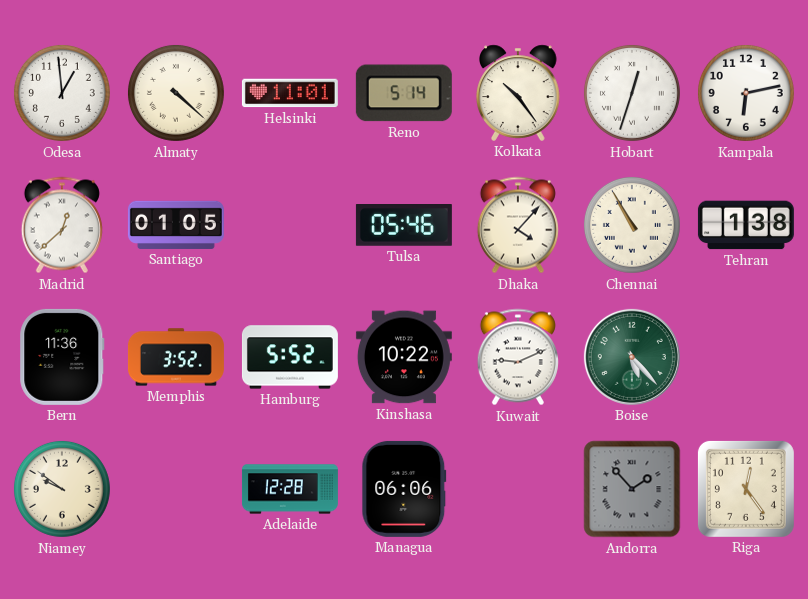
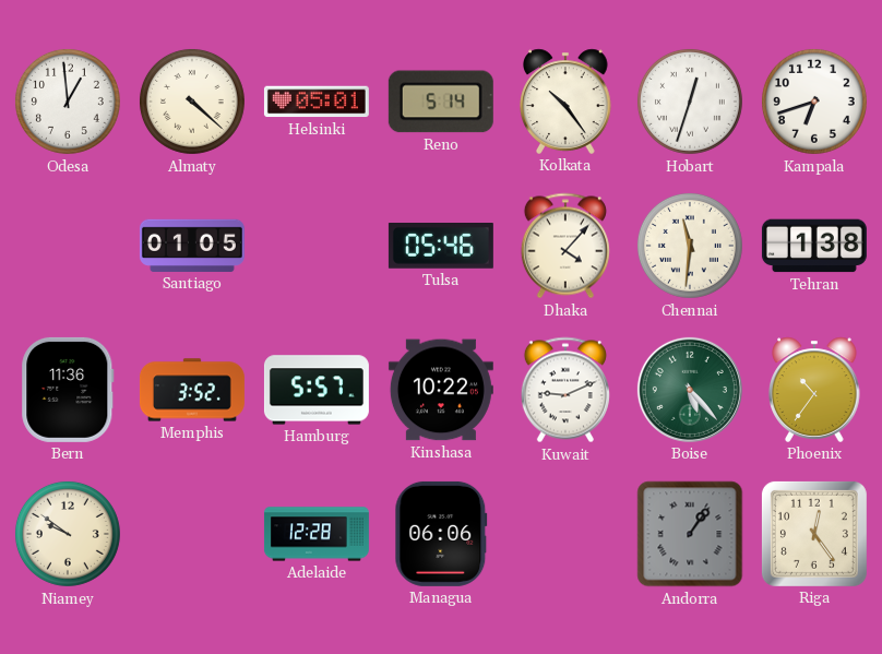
Helsinki: 11:01 -> 05:01 (317, 102)
Kampala: 6:13 -> 6:42 (814, 102)
Madrid: 12:38 -> none (62, 225)
Chennai: 10:55 -> 11:31 (690, 246)
Hamburg: 5:52 -> 5:57 (317, 390)
Phoenix: none -> 10:36 (815, 390)
Andorra: 1:53 -> 1:06 (690, 534)
